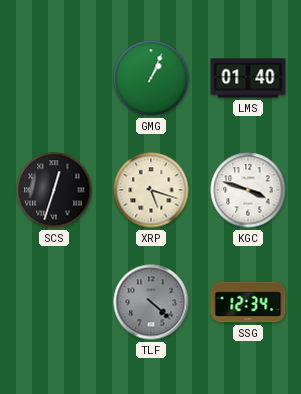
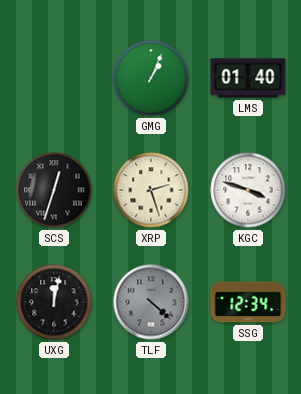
XRP: 5:18 -> 2:27 (151, 190)
UXG: none -> 12:02 (54, 302)
